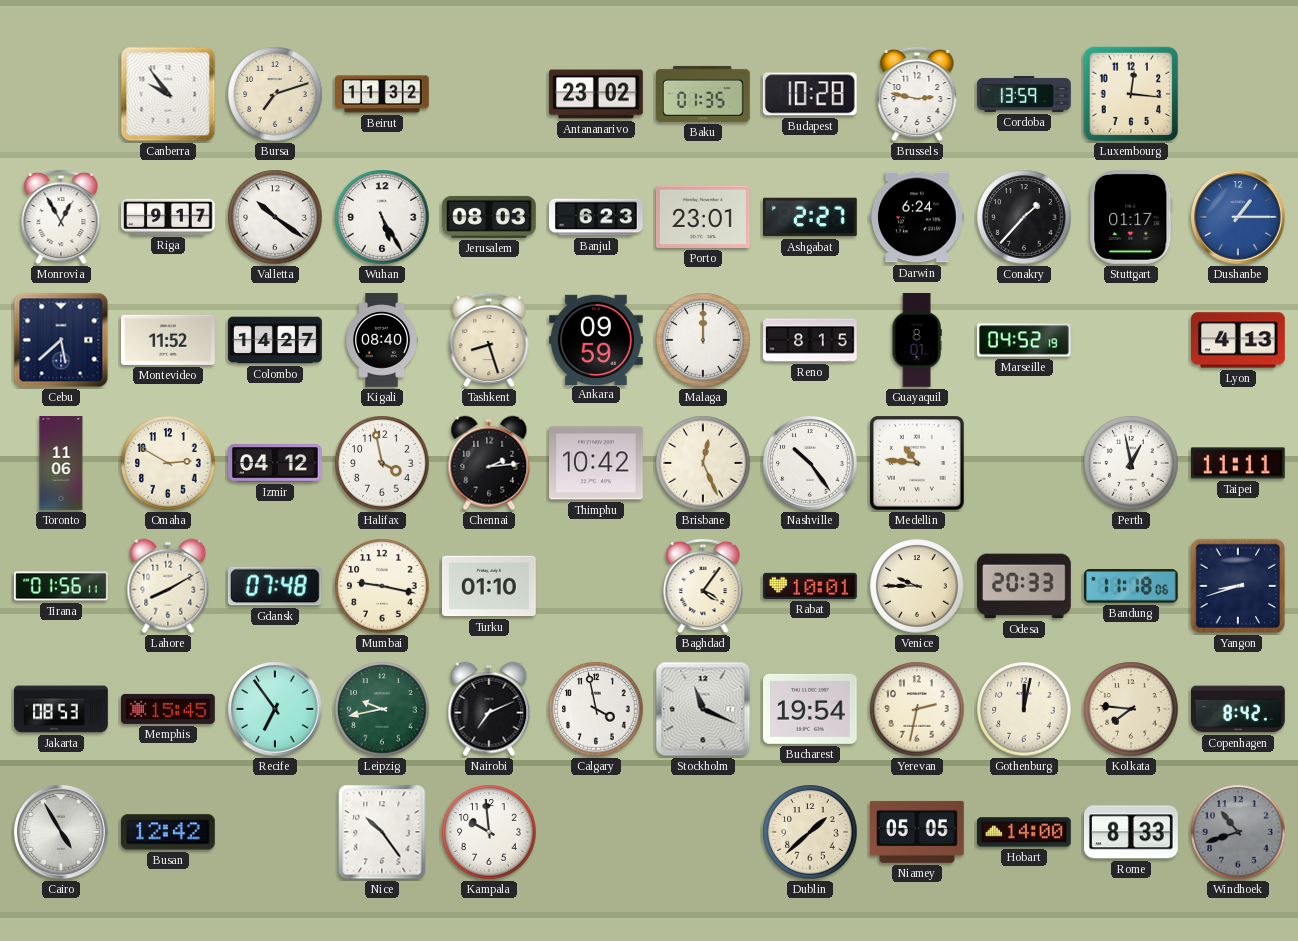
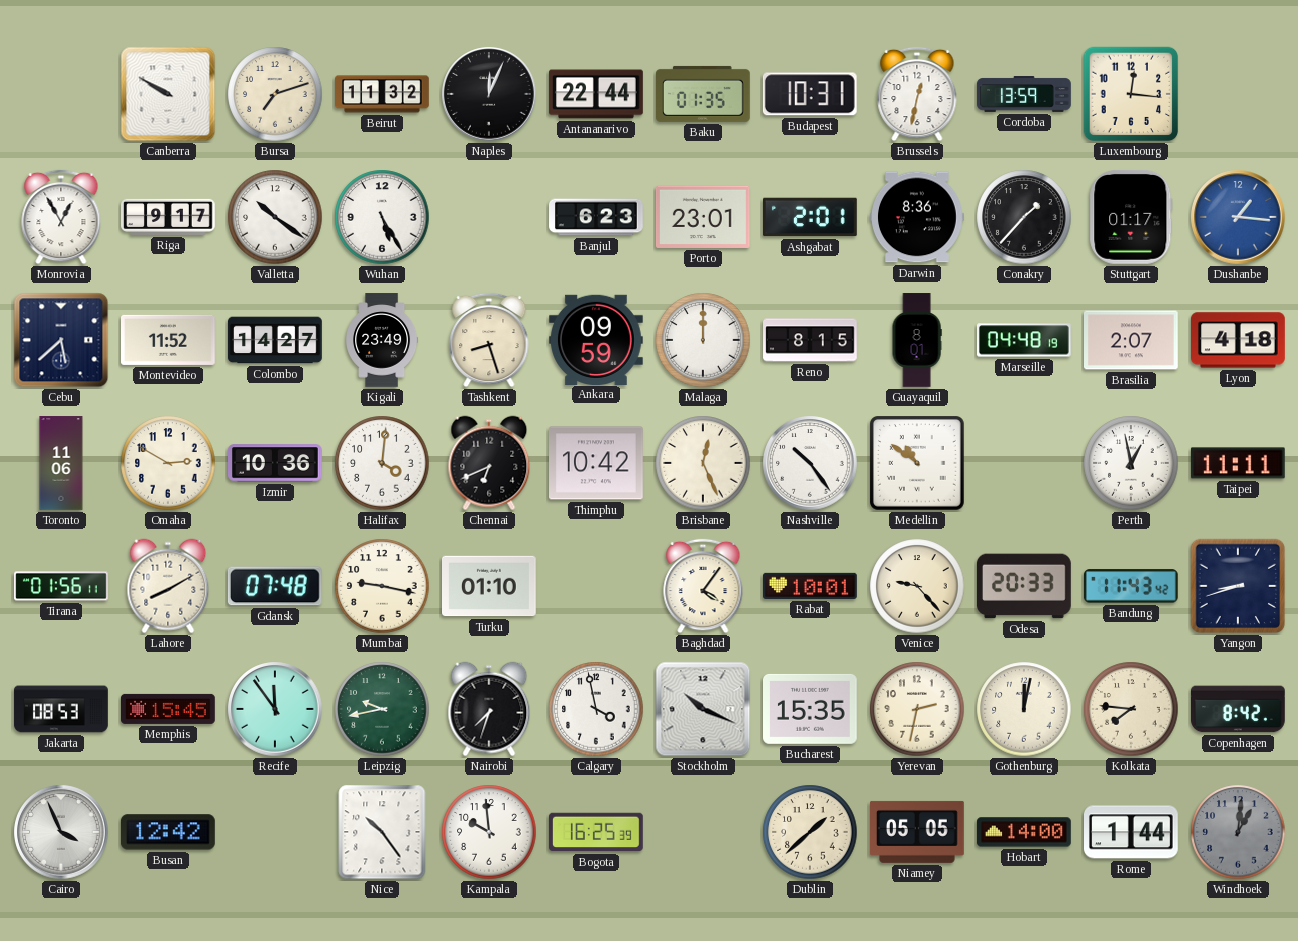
Canberra: 9:54 -> 9:50 (168, 94)
Naples: none -> 12:04 (489, 94)
Antananarivo: 23:02 -> 22:44 (596, 94)
Budapest: 10:28 -> 10:31 (810, 94)
Brussels: 2:47 -> 12:32 (917, 94)
Jerusalem: 08:03 -> none (490, 217)
Ashgabat: 2:27 -> 2:01 (811, 217)
Darwin: 6:24 -> 8:36 (918, 217)
Dushanbe: 1:15 -> 1:16 (1238, 217)
Kigali: 08:40 -> 23:49 (382, 340)
Marseille: 04:52 -> 04:48 (1025, 340)
Brasilia: none -> 2:07 (1132, 340)
Lyon: 4:13 -> 4:18 (1239, 340)
Izmir: 04:12 -> 10:36 (275, 463)
Halifax: 3:58 -> 4:01 (382, 463)
Chennai: 2:14 -> 6:41 (489, 463)
Medellin: 10:46 -> 10:51 (918, 464)
Venice: 9:45 -> 9:23 (917, 586)
Bandung: 11:18 -> 11:43 (1131, 586)
Recife: 6:54 -> 11:54 (275, 709)
Nairobi: 7:11 -> 7:33 (489, 709)
Stockholm: 11:19 -> 10:19 (703, 709)
Bucharest: 19:54 -> 15:35 (811, 709)
Cairo: 4:55 -> 3:56 (61, 832)
Bogota: none -> 16:25 (597, 832)
Rome: 8:33 -> 1:44 (1132, 832)
Windhoek: 10:42 -> 1:01 (1238, 832)
